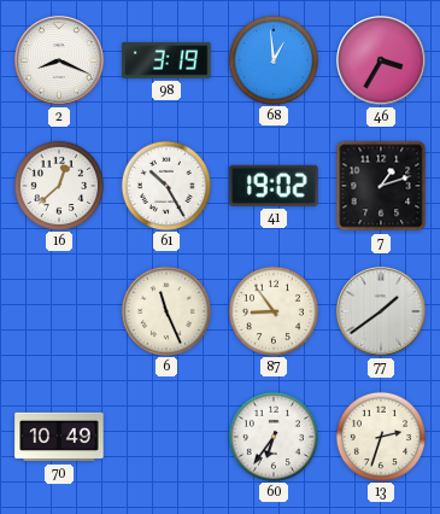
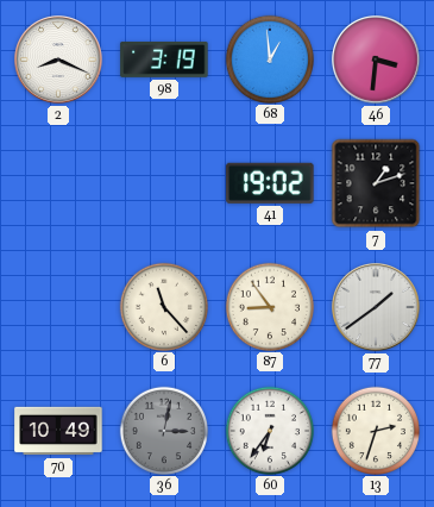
46: 3:35 -> 3:31 (377, 61)
16: 12:38 -> none (58, 185)
61: 10:25 -> none (165, 185)
6: 11:26 -> 11:23 (163, 306)
36: none -> 3:02 (163, 430)
